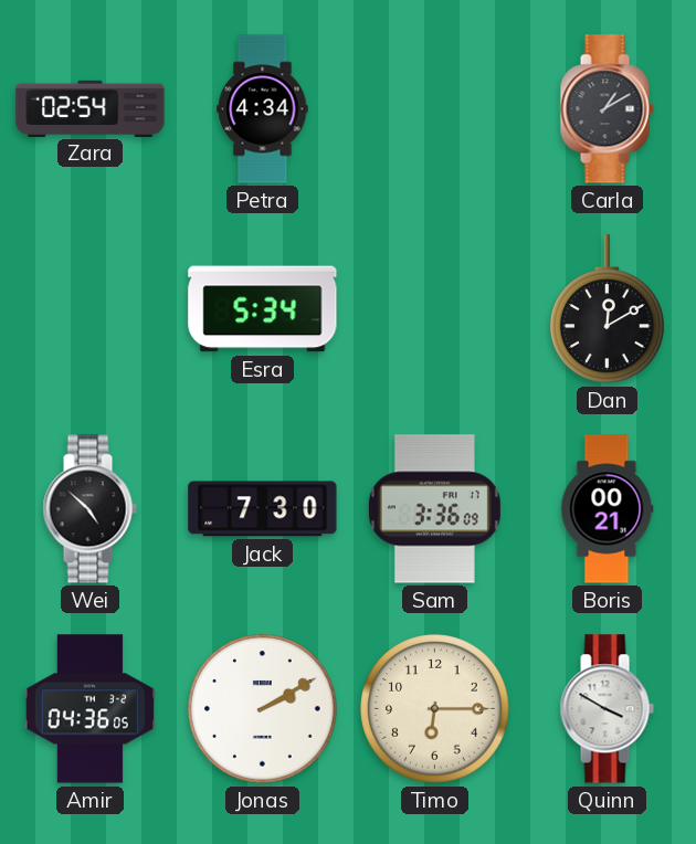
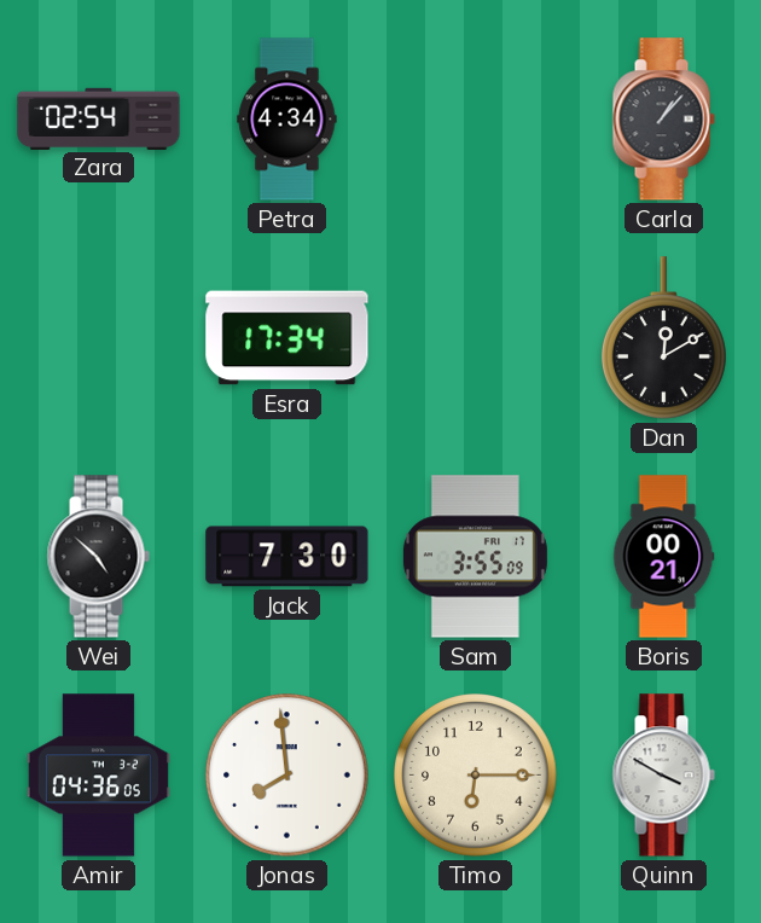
Carla: 1:10 -> 1:07 (663, 120)
Esra: 5:34 -> 17:34 (287, 338)
Sam: 3:36 -> 3:55 (475, 557)
Jonas: 2:10 -> 7:59 (287, 776)
